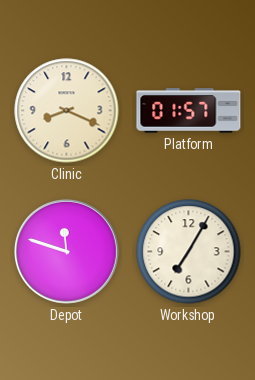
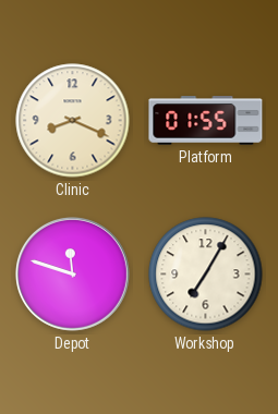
Platform: 01:57 -> 01:55 (206, 121)
